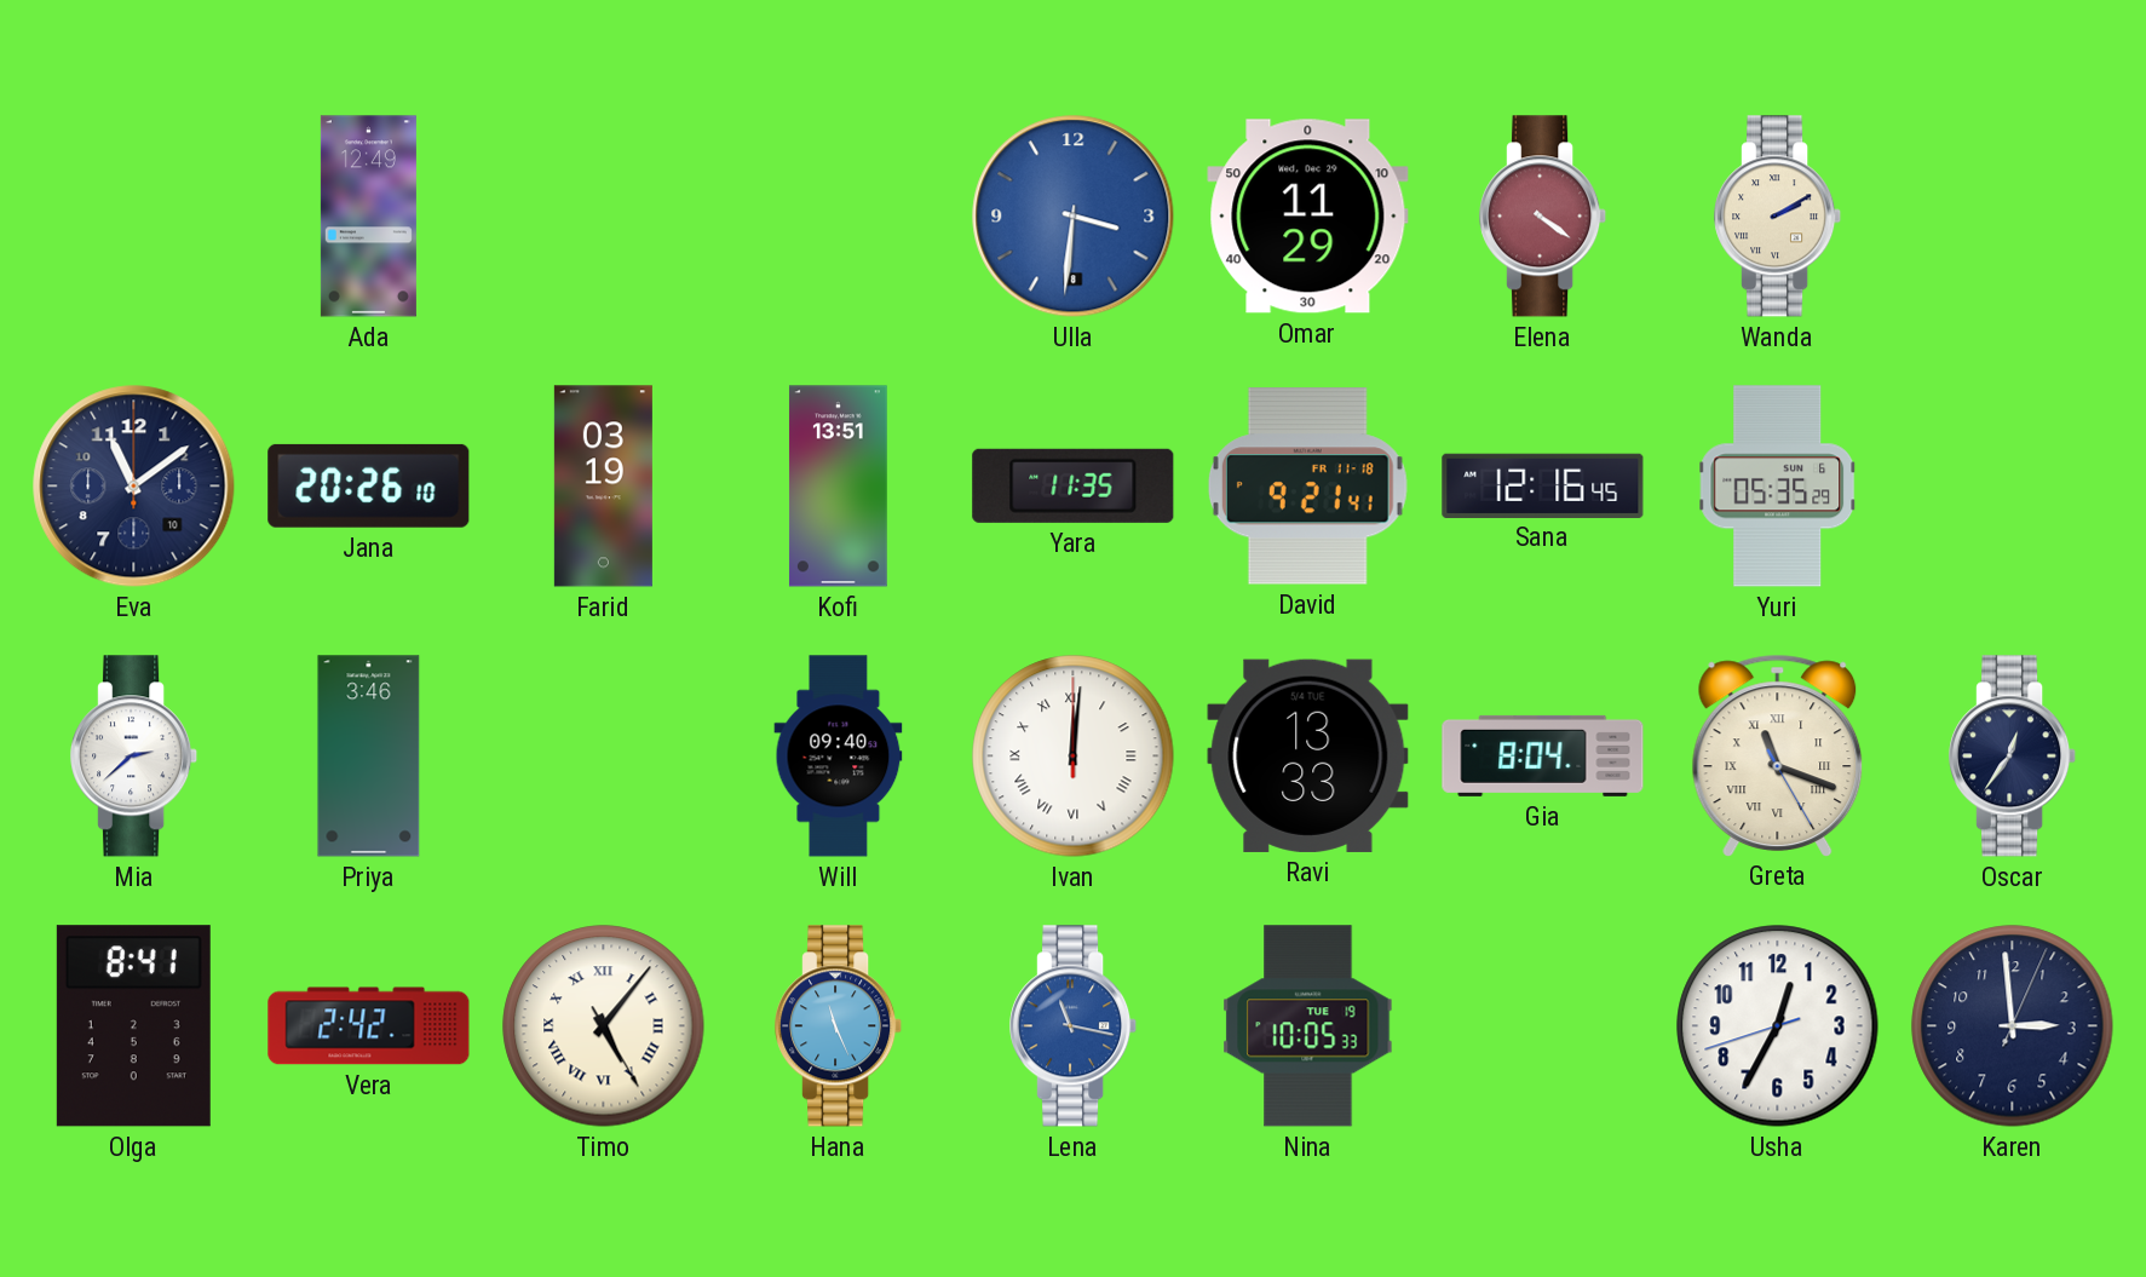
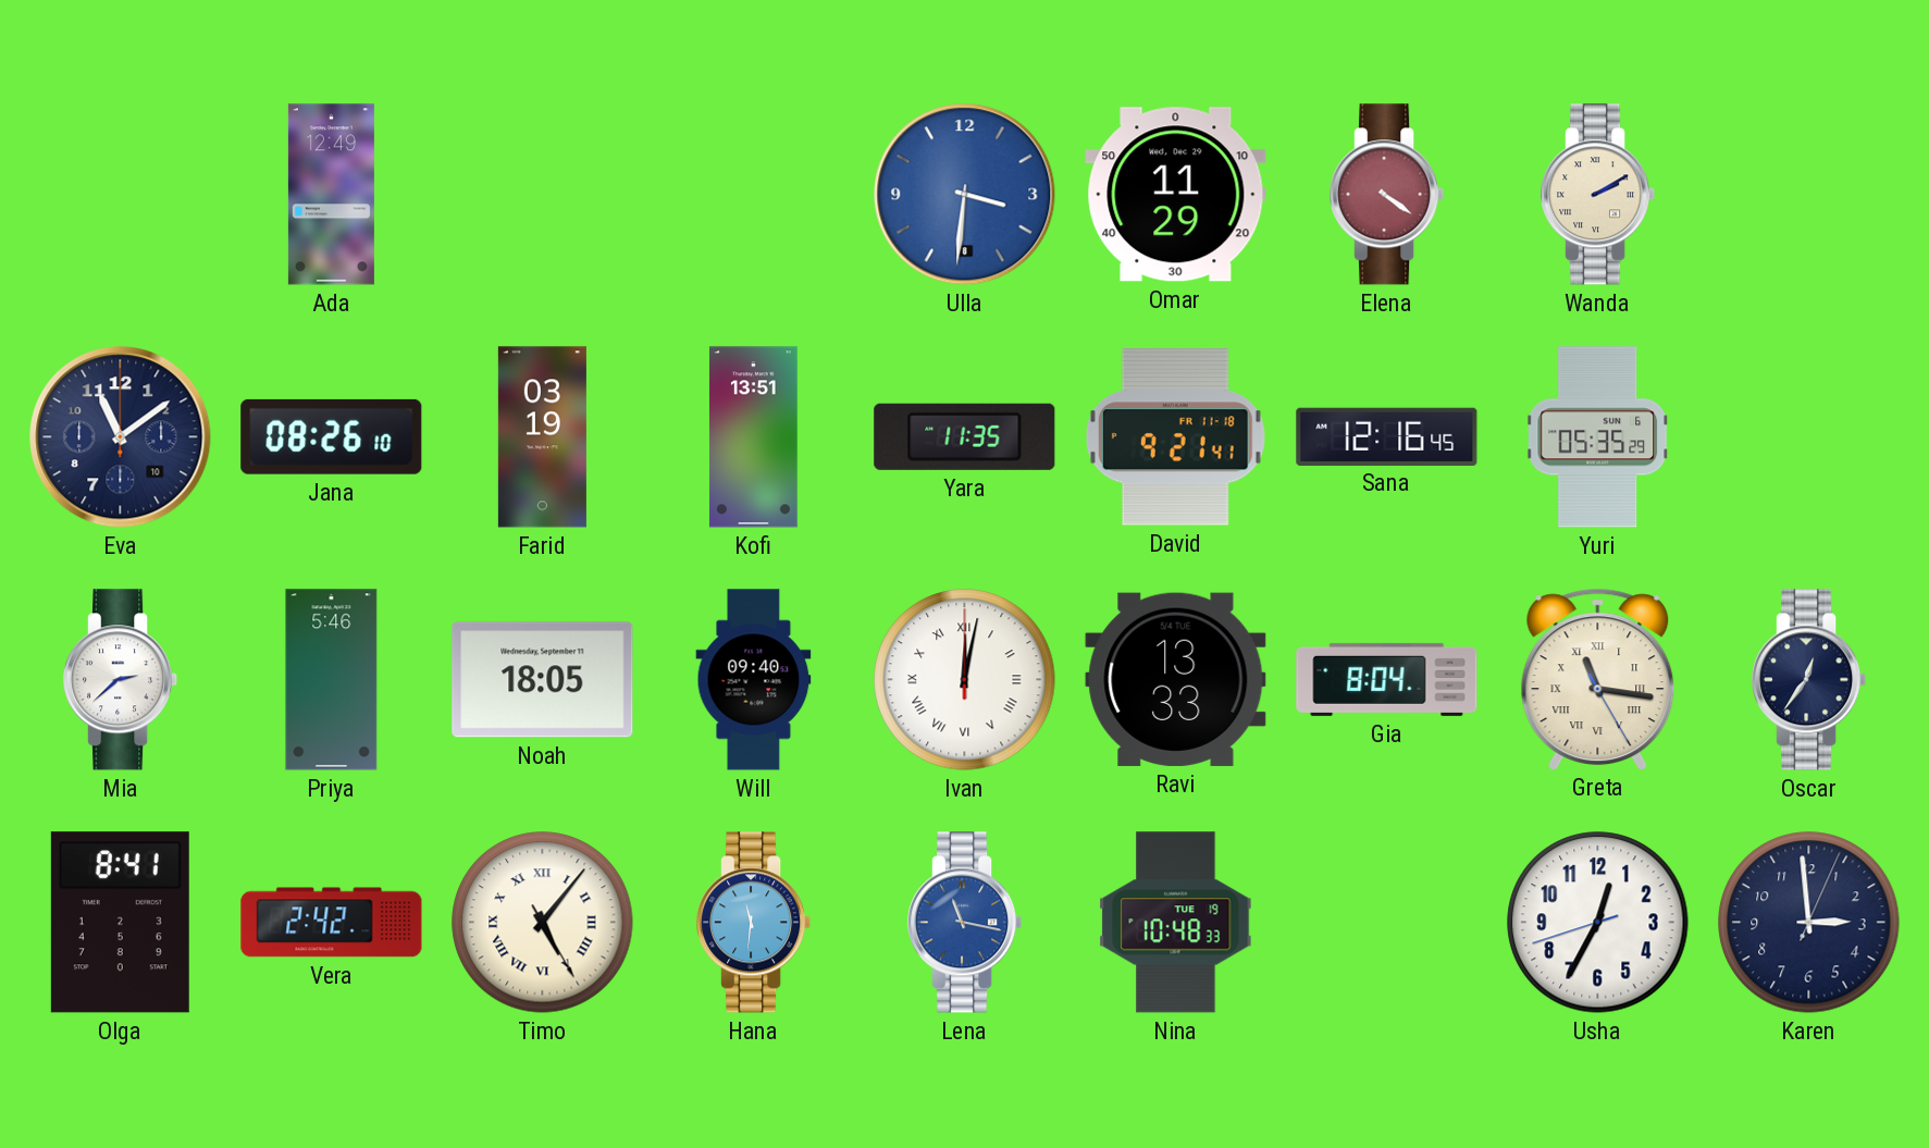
Jana: 20:26 -> 08:26 (332, 436)
Priya: 3:46 -> 5:46 (332, 680)
Noah: none -> 18:05 (543, 680)
Ivan: 12:01 -> 12:02 (965, 680)
Greta: 11:18 -> 11:16 (1598, 679)
Hana: 11:26 -> 11:31 (754, 923)
Nina: 10:05 -> 10:48 (1176, 923)
